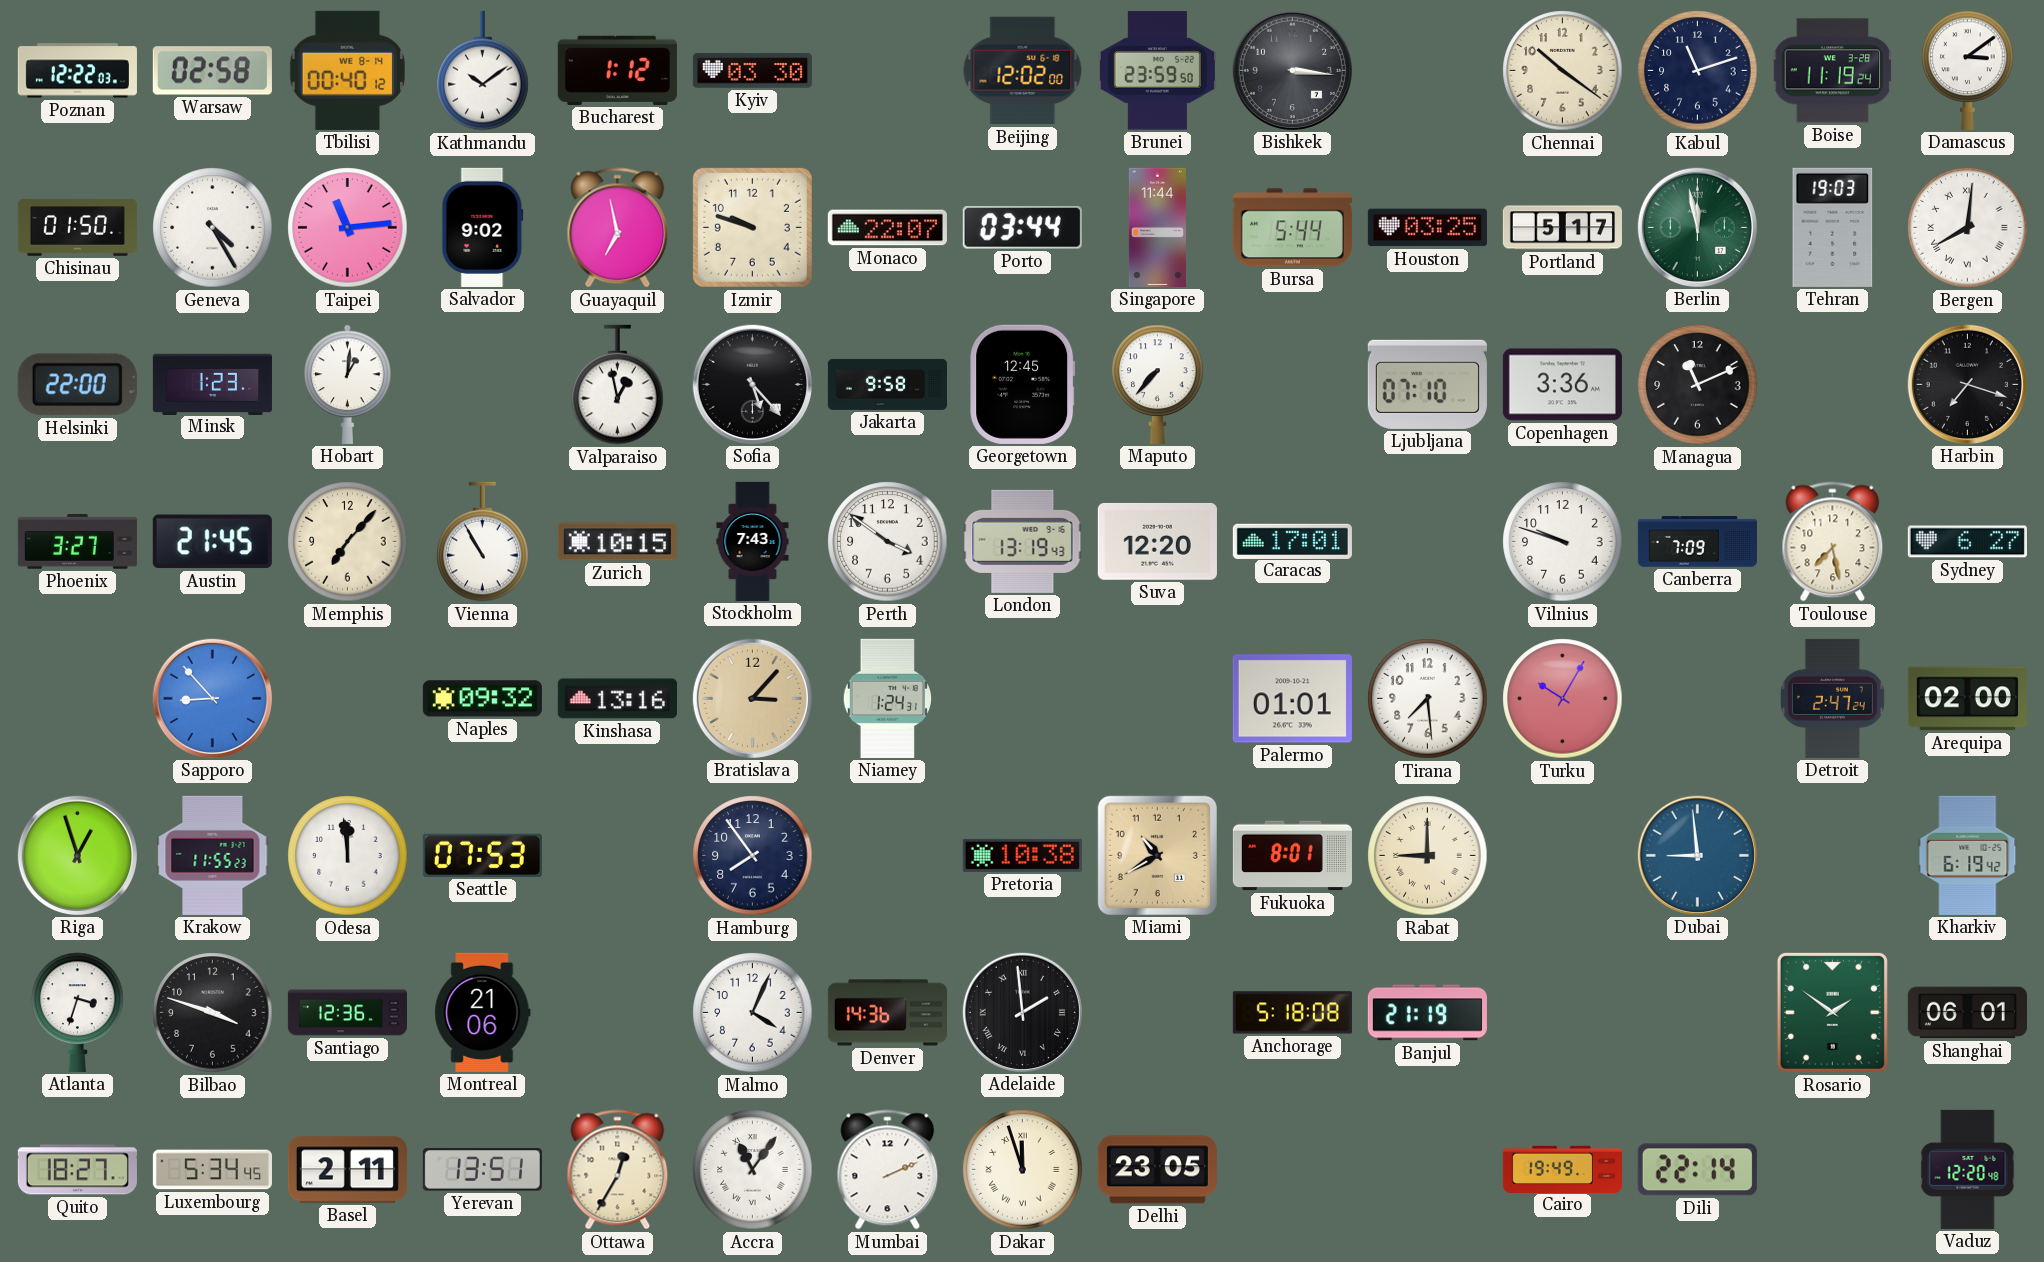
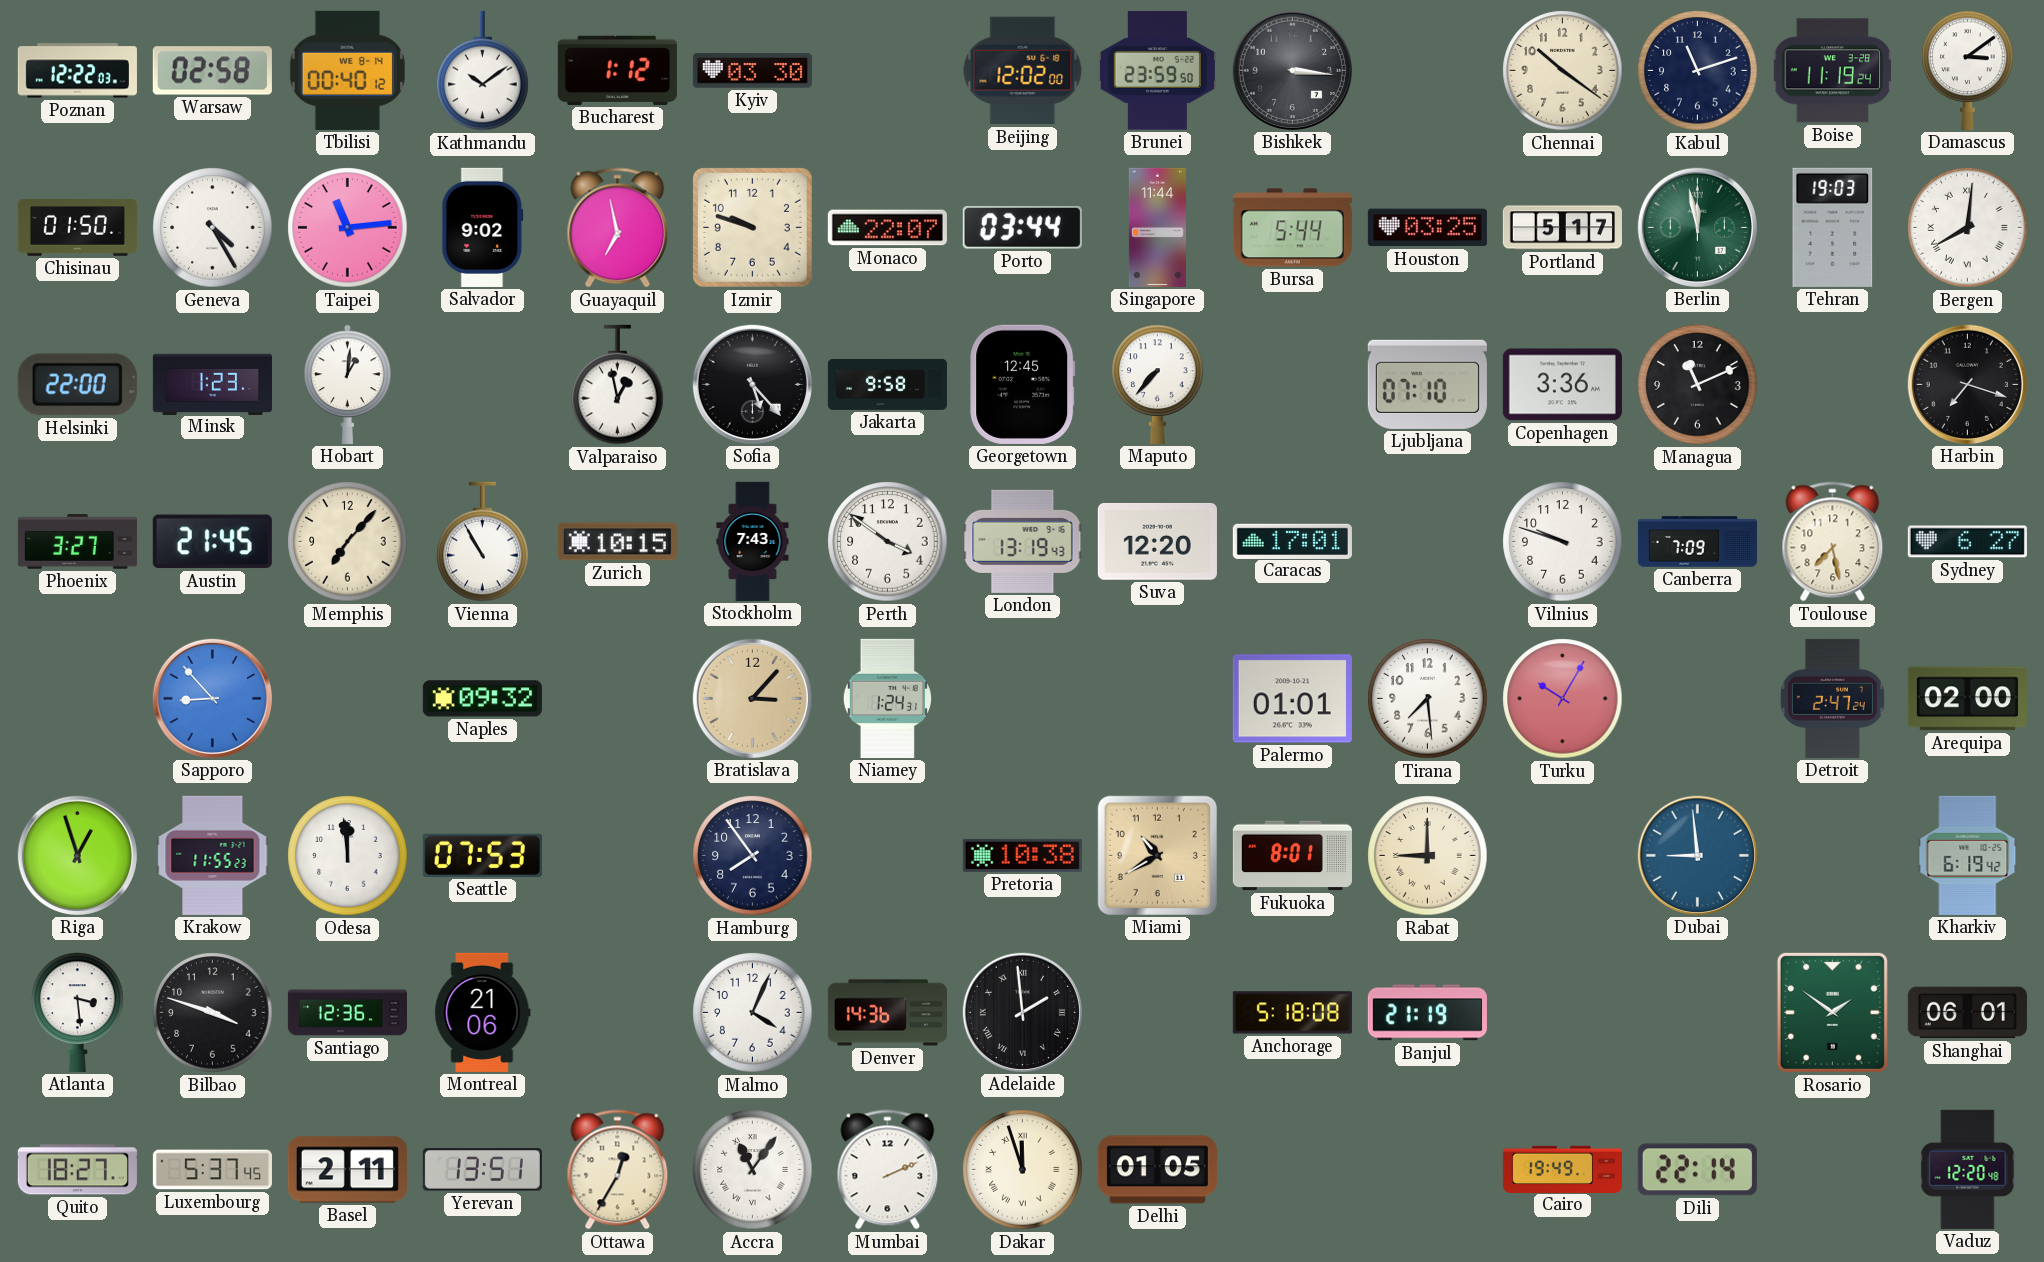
Kinshasa: 13:16 -> none (617, 699)
Atlanta: 3:33 -> 3:29 (78, 1012)
Luxembourg: 5:34 -> 5:37 (212, 1170)
Delhi: 23:05 -> 01:05 (1157, 1170)
